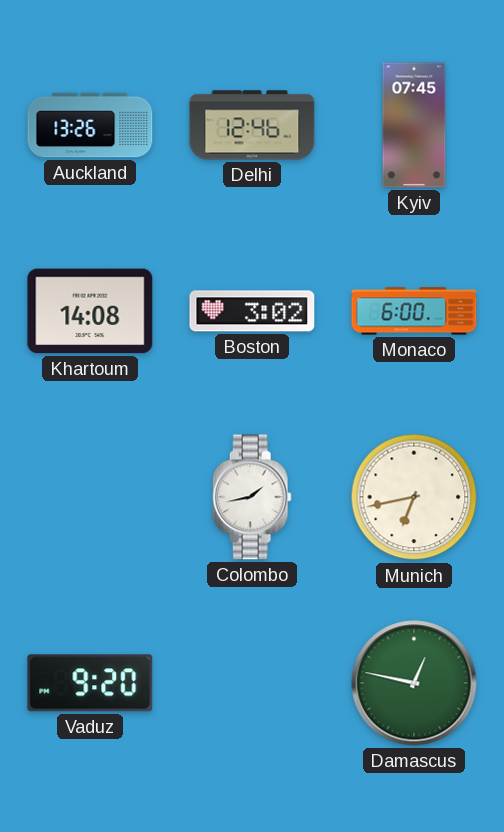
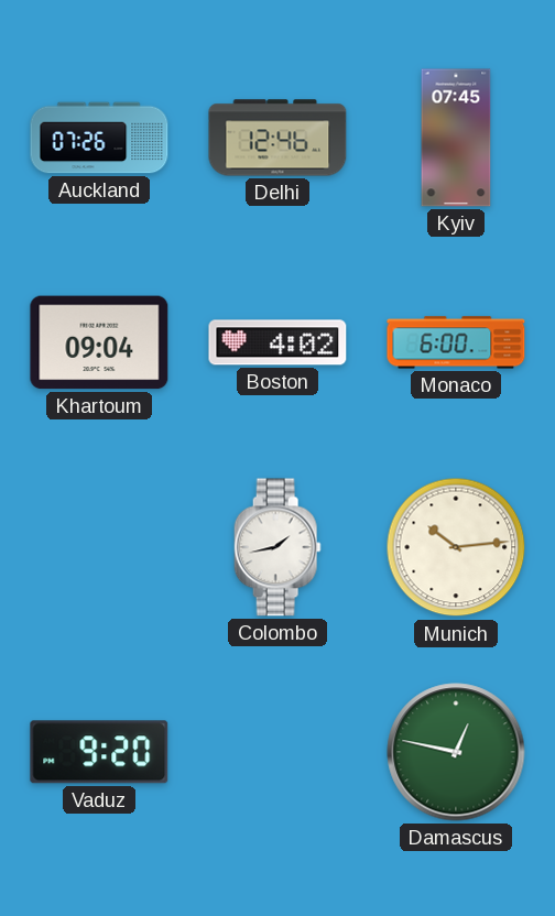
Auckland: 13:26 -> 07:26 (99, 138)
Khartoum: 14:08 -> 09:04 (99, 342)
Boston: 3:02 -> 4:02 (277, 342)
Munich: 6:43 -> 10:14 (456, 547)
